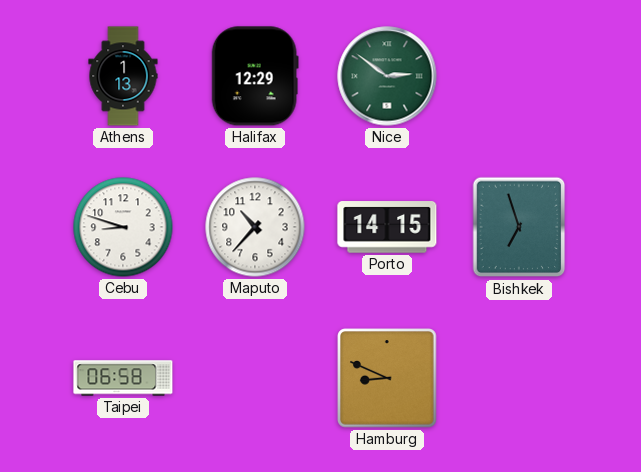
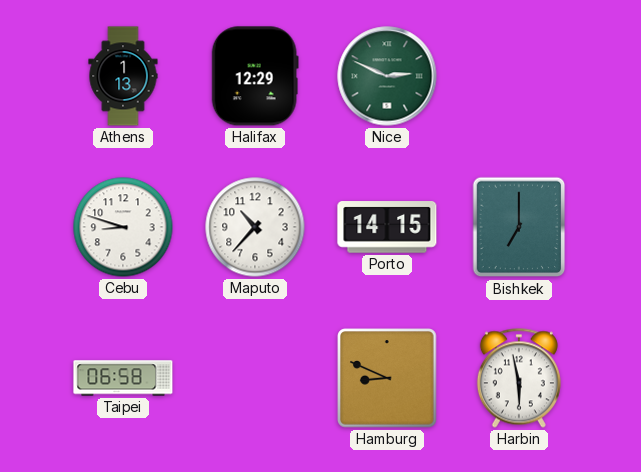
Nice: 2:51 -> 2:49 (387, 76)
Bishkek: 6:57 -> 7:00 (519, 227)
Harbin: none -> 5:58 (519, 378)
